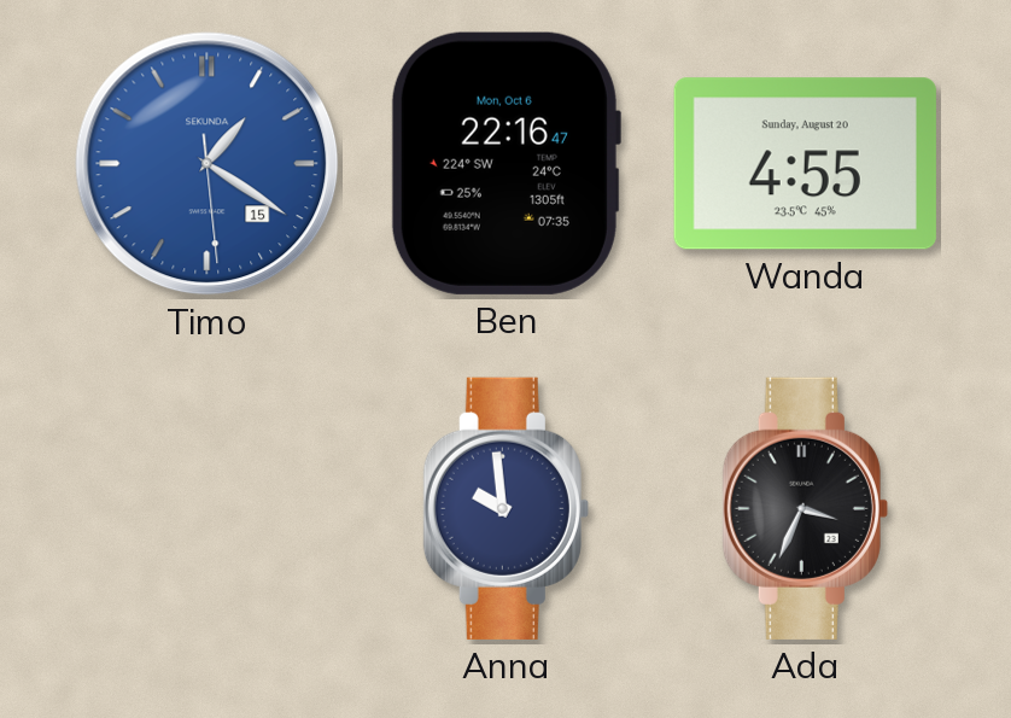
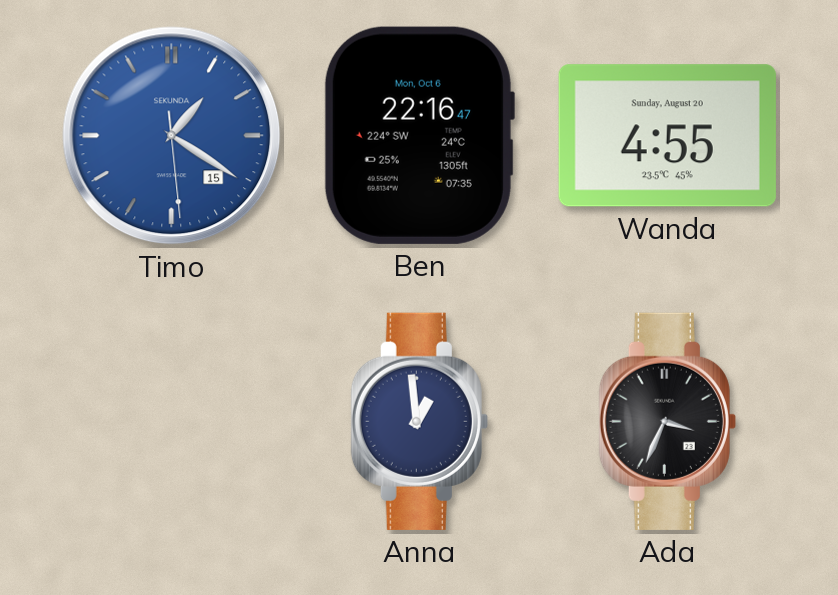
Anna: 9:59 -> 12:59 (419, 421)
